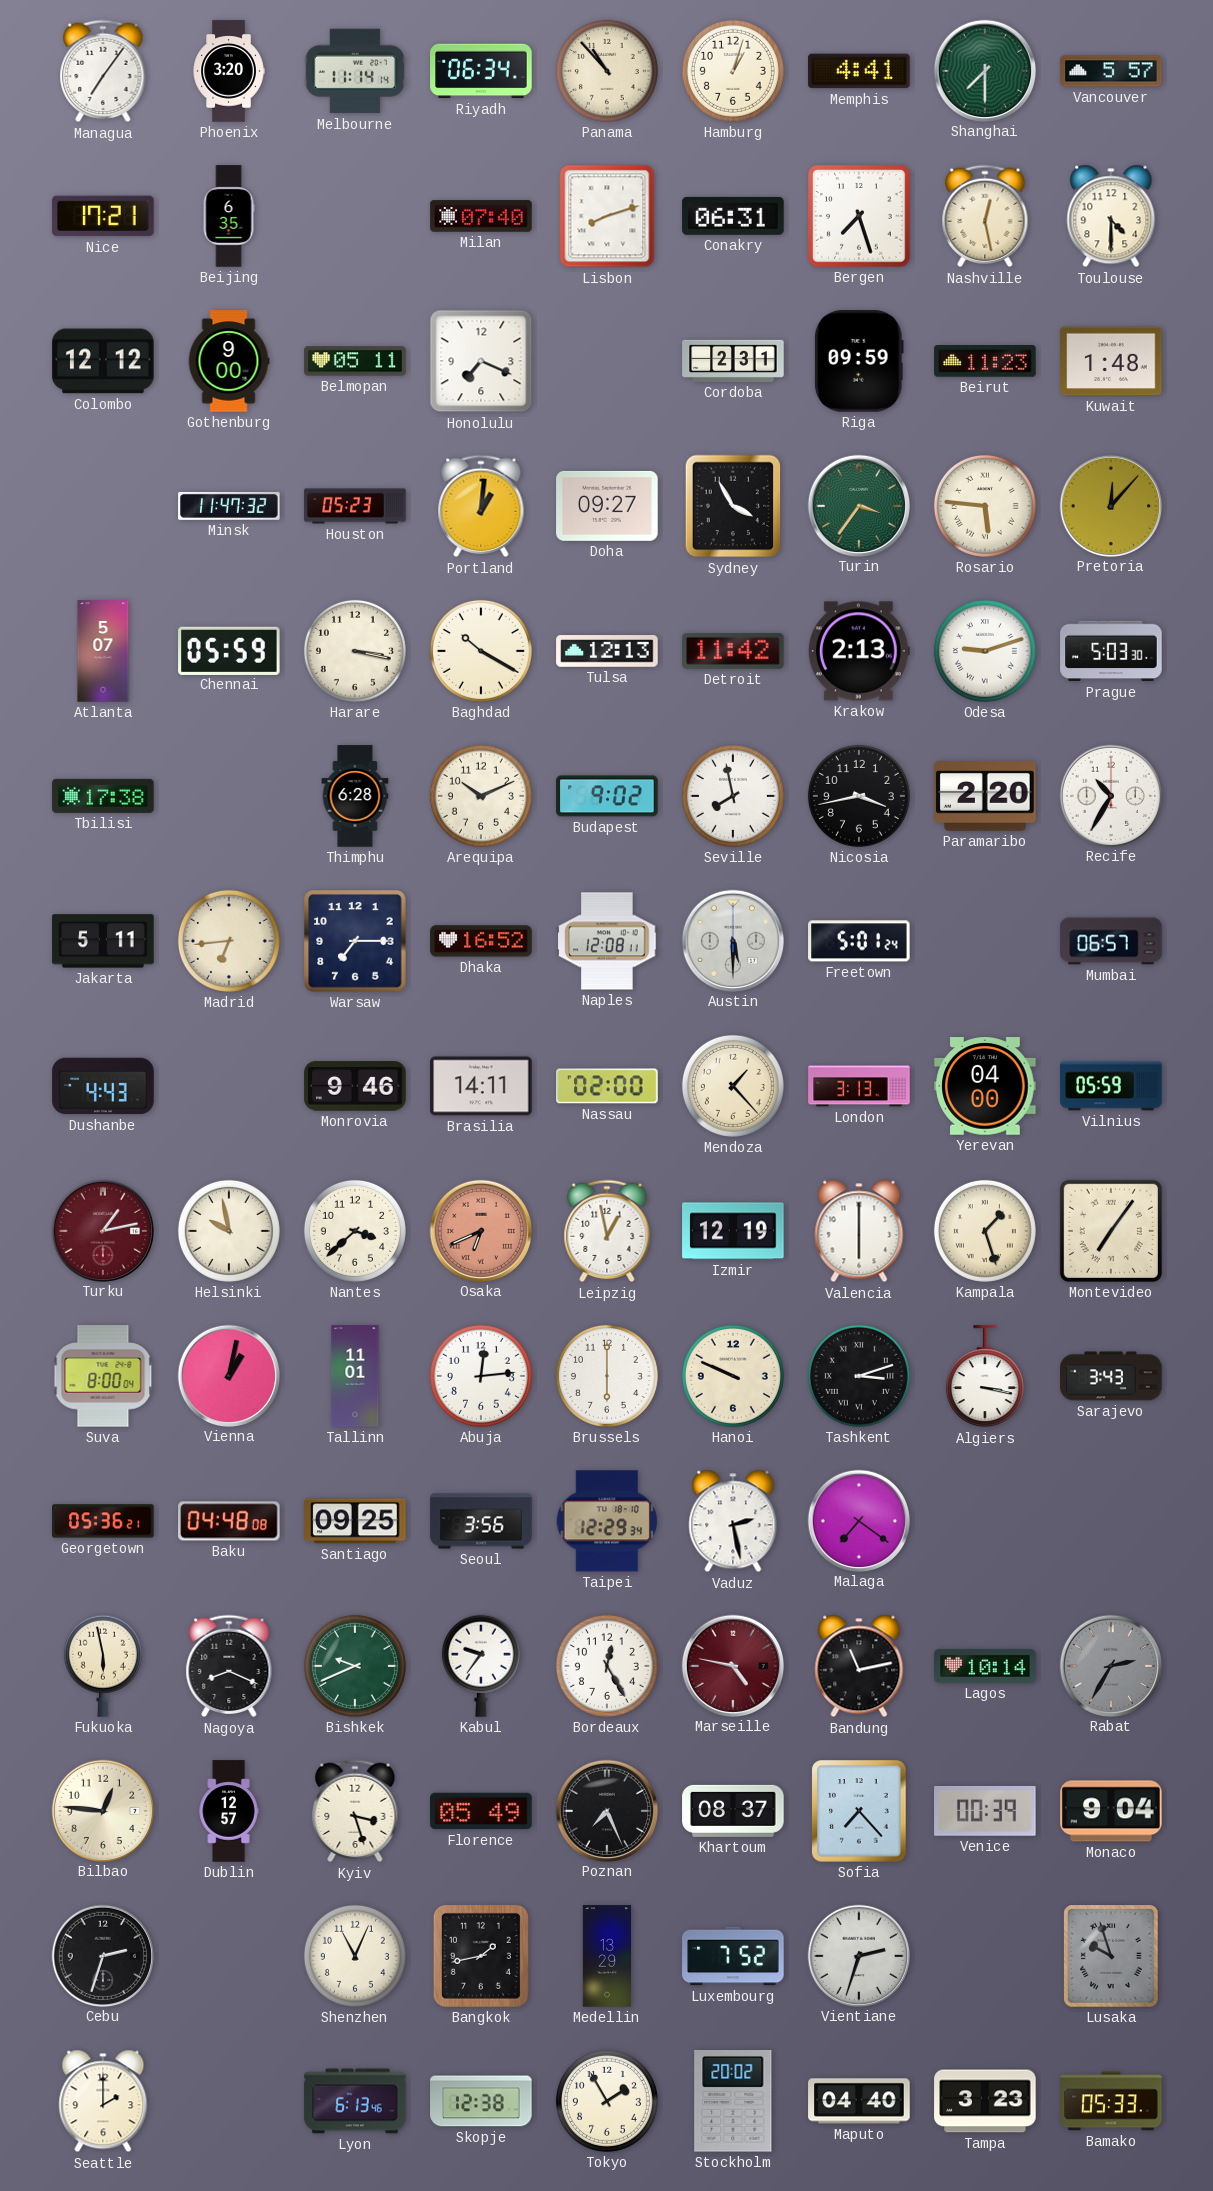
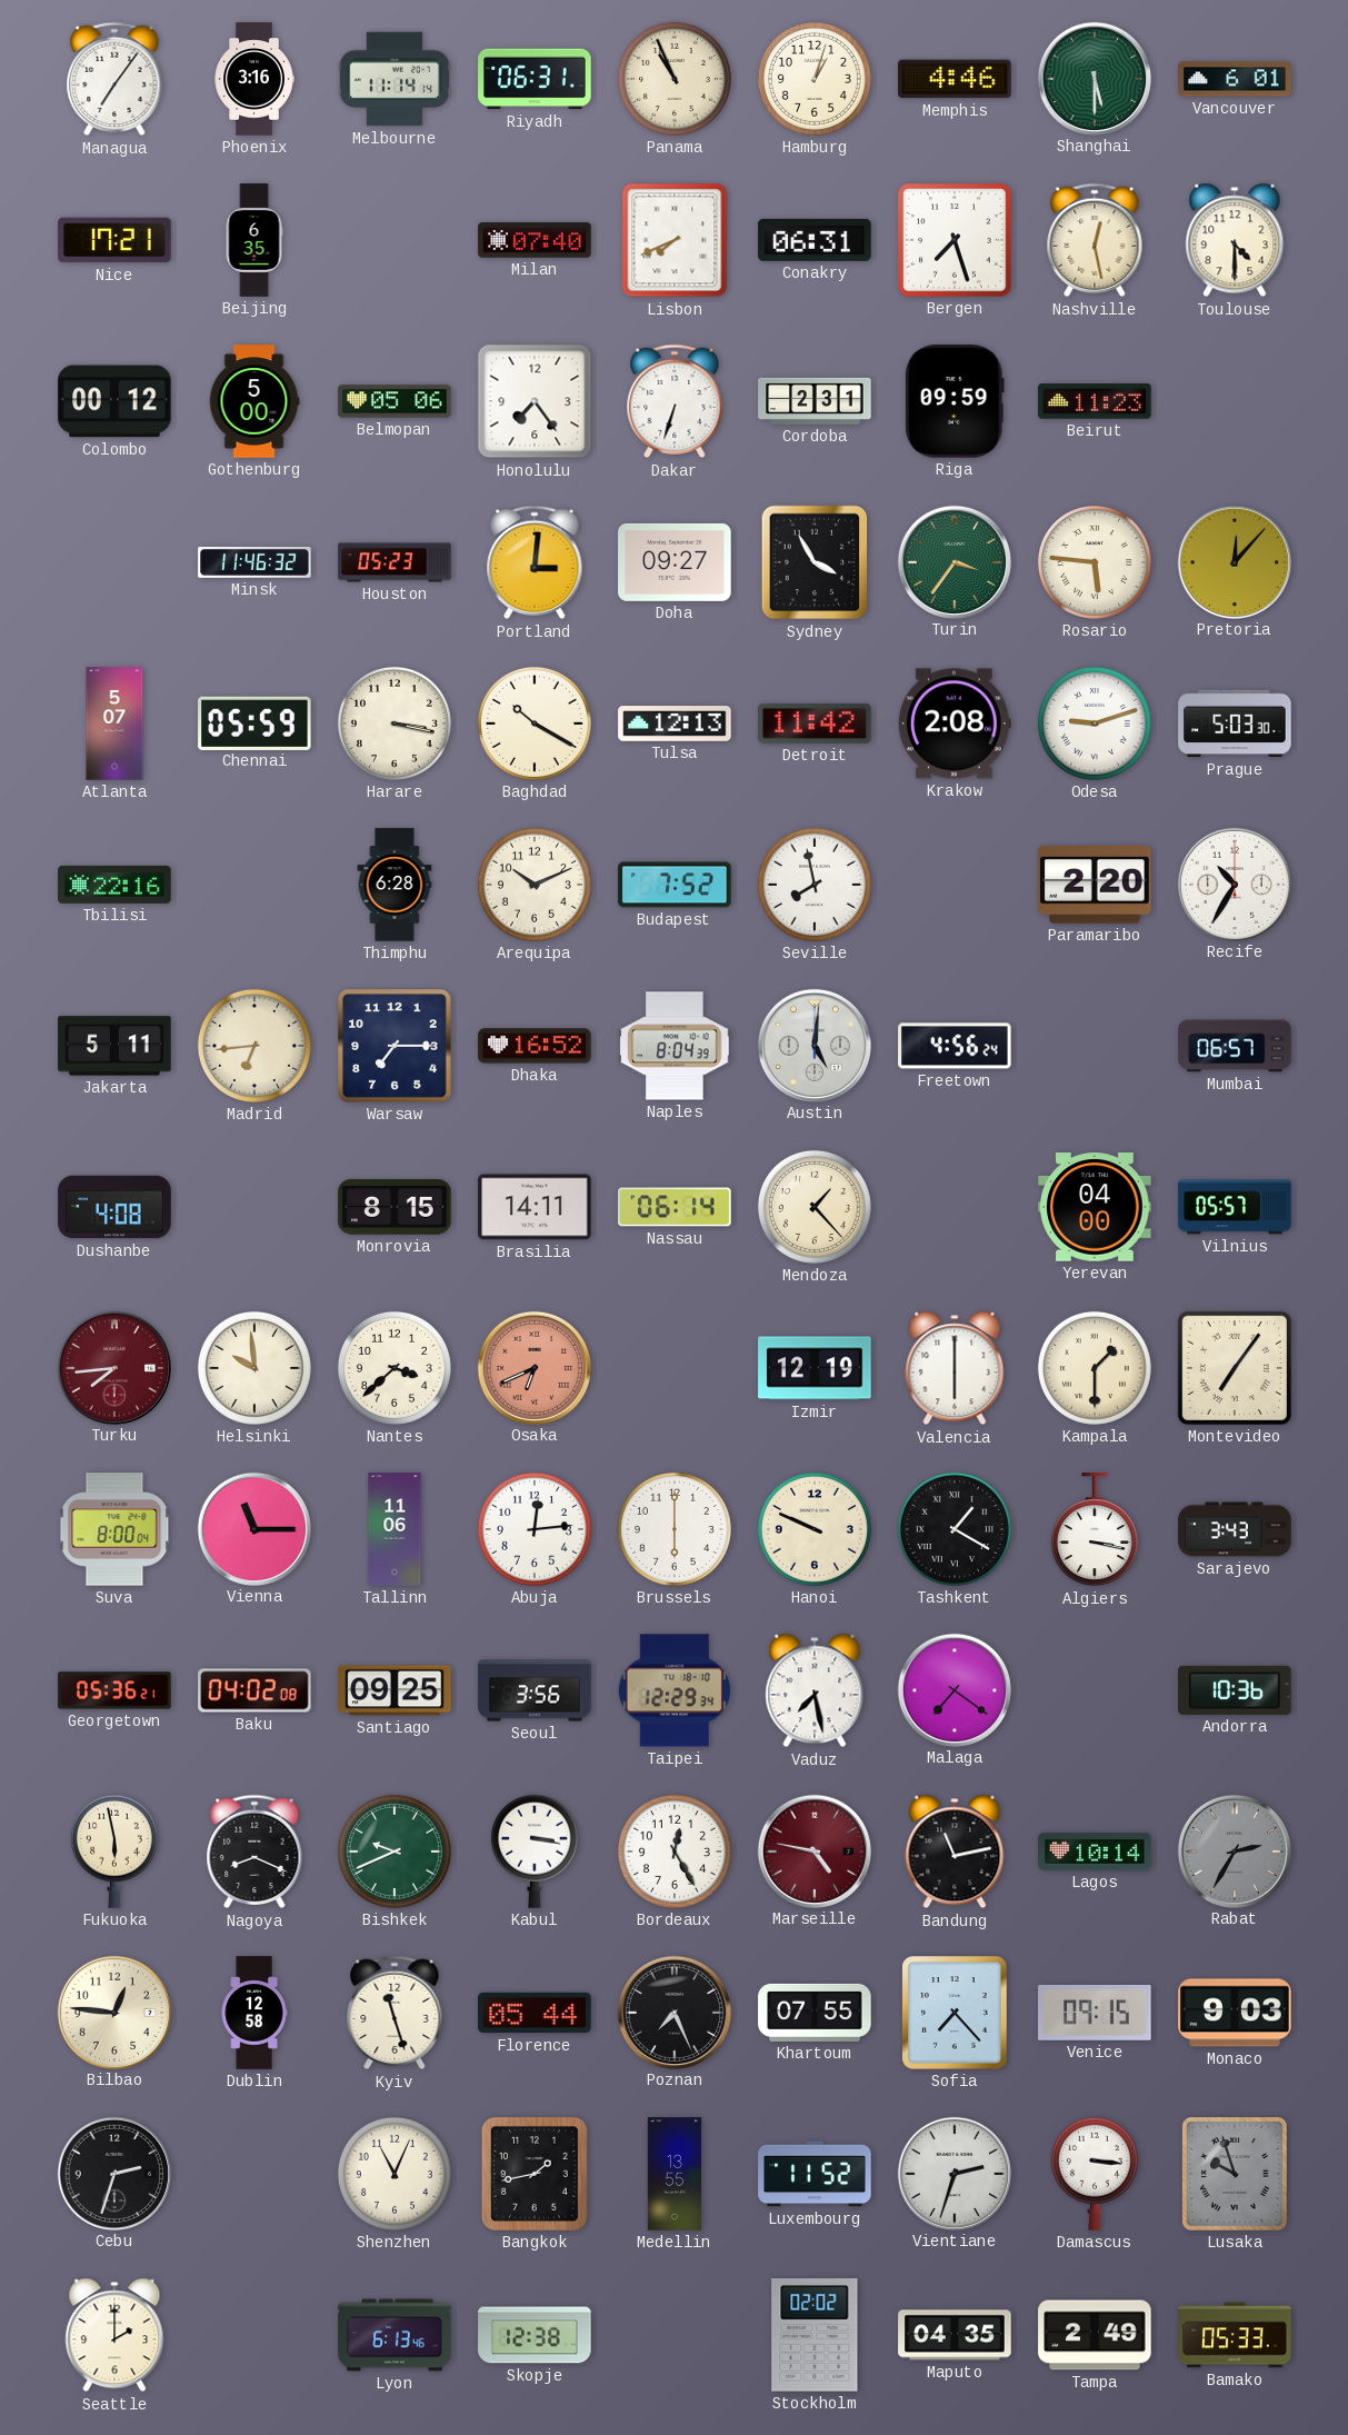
Phoenix: 3:20 -> 3:16 (254, 79)
Riyadh: 06:34 -> 06:31 (535, 79)
Panama: 10:53 -> 10:56 (675, 79)
Memphis: 4:41 -> 4:46 (955, 79)
Shanghai: 7:30 -> 5:30 (1094, 78)
Vancouver: 5:57 -> 6:01 (1235, 79)
Lisbon: 8:12 -> 7:41 (675, 240)
Colombo: 12:12 -> 00:12 (114, 401)
Gothenburg: 9:00 -> 5:00 (254, 401)
Belmopan: 05:11 -> 05:06 (395, 401)
Honolulu: 7:19 -> 7:24 (535, 401)
Dakar: none -> 6:33 (675, 401)
Kuwait: 1:48 -> none (1111, 361)
Minsk: 11:47 -> 11:46 (254, 562)
Portland: 1:01 -> 3:01 (535, 562)
Krakow: 2:13 -> 2:08 (955, 723)
Tbilisi: 17:38 -> 22:16 (114, 885)
Budapest: 9:02 -> 7:52 (675, 885)
Nicosia: 3:43 -> none (859, 796)
Naples: 12:08 -> 8:04 (675, 1046)
Austin: 5:30 -> 5:01 (813, 1045)
Freetown: 5:01 -> 4:56 (955, 1046)
Dushanbe: 4:43 -> 4:08 (114, 1207)
Monrovia: 9:46 -> 8:15 (395, 1207)
Nassau: 02:00 -> 06:14 (675, 1207)
London: 3:13 -> none (859, 1086)
Vilnius: 05:59 -> 05:57 (1235, 1207)
Turku: 1:13 -> 7:44 (113, 1367)
Helsinki: 9:58 -> 9:59 (254, 1368)
Leipzig: 12:58 -> none (607, 1231)
Kampala: 1:27 -> 1:30 (1095, 1368)
Vienna: 1:02 -> 11:15 (253, 1528)
Tallinn: 11:01 -> 11:06 (395, 1529)
Tashkent: 3:12 -> 1:20 (955, 1529)
Baku: 04:48 -> 04:02 (254, 1690)
Vaduz: 2:28 -> 7:28 (815, 1690)
Andorra: none -> 10:36 (1235, 1690)
Kabul: 9:36 -> 3:17 (535, 1852)
Dublin: 12:57 -> 12:58 (254, 2013)
Kyiv: 3:27 -> 11:27 (395, 2013)
Florence: 05:49 -> 05:44 (535, 2013)
Khartoum: 08:37 -> 07:55 (815, 2013)
Venice: 00:39 -> 09:15 (1095, 2013)
Monaco: 9:04 -> 9:03 (1235, 2013)
Medellin: 13:29 -> 13:55 (675, 2174)
Luxembourg: 7:52 -> 11:52 (815, 2174)
Damascus: none -> 3:16 (1095, 2174)
Tokyo: 1:55 -> none (607, 2101)
Stockholm: 20:02 -> 02:02 (815, 2336)
Maputo: 04:40 -> 04:35 (955, 2335)
Tampa: 3:23 -> 2:49 (1095, 2335)
